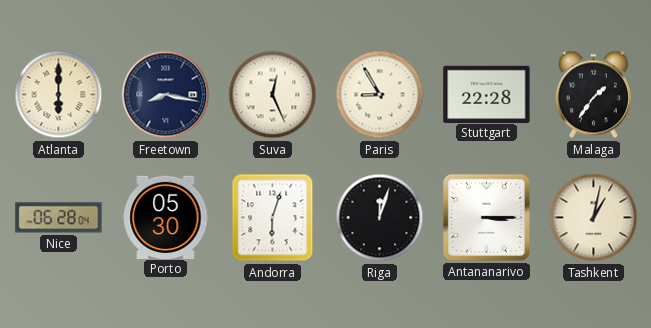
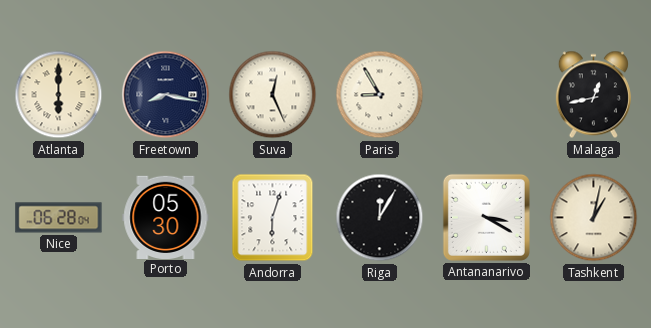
Stuttgart: 22:28 -> none (487, 94)
Malaga: 1:36 -> 12:43 (593, 95)
Riga: 12:03 -> 12:05 (380, 218)
Antananarivo: 3:15 -> 3:20 (486, 217)
